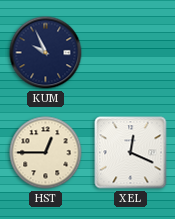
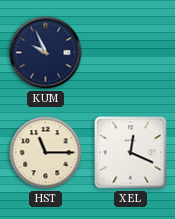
HST: 12:45 -> 11:15 (46, 153)
